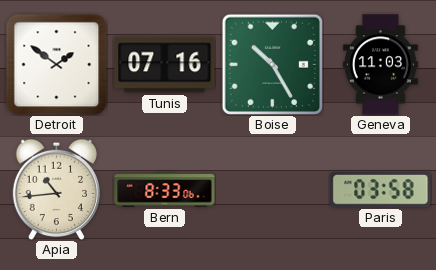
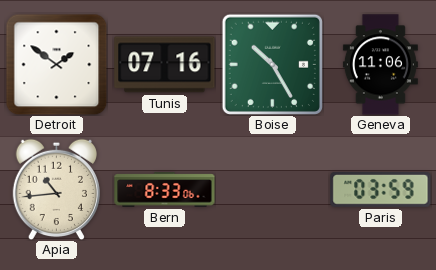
Geneva: 11:03 -> 11:06 (380, 65)
Paris: 03:58 -> 03:59 (381, 189)
